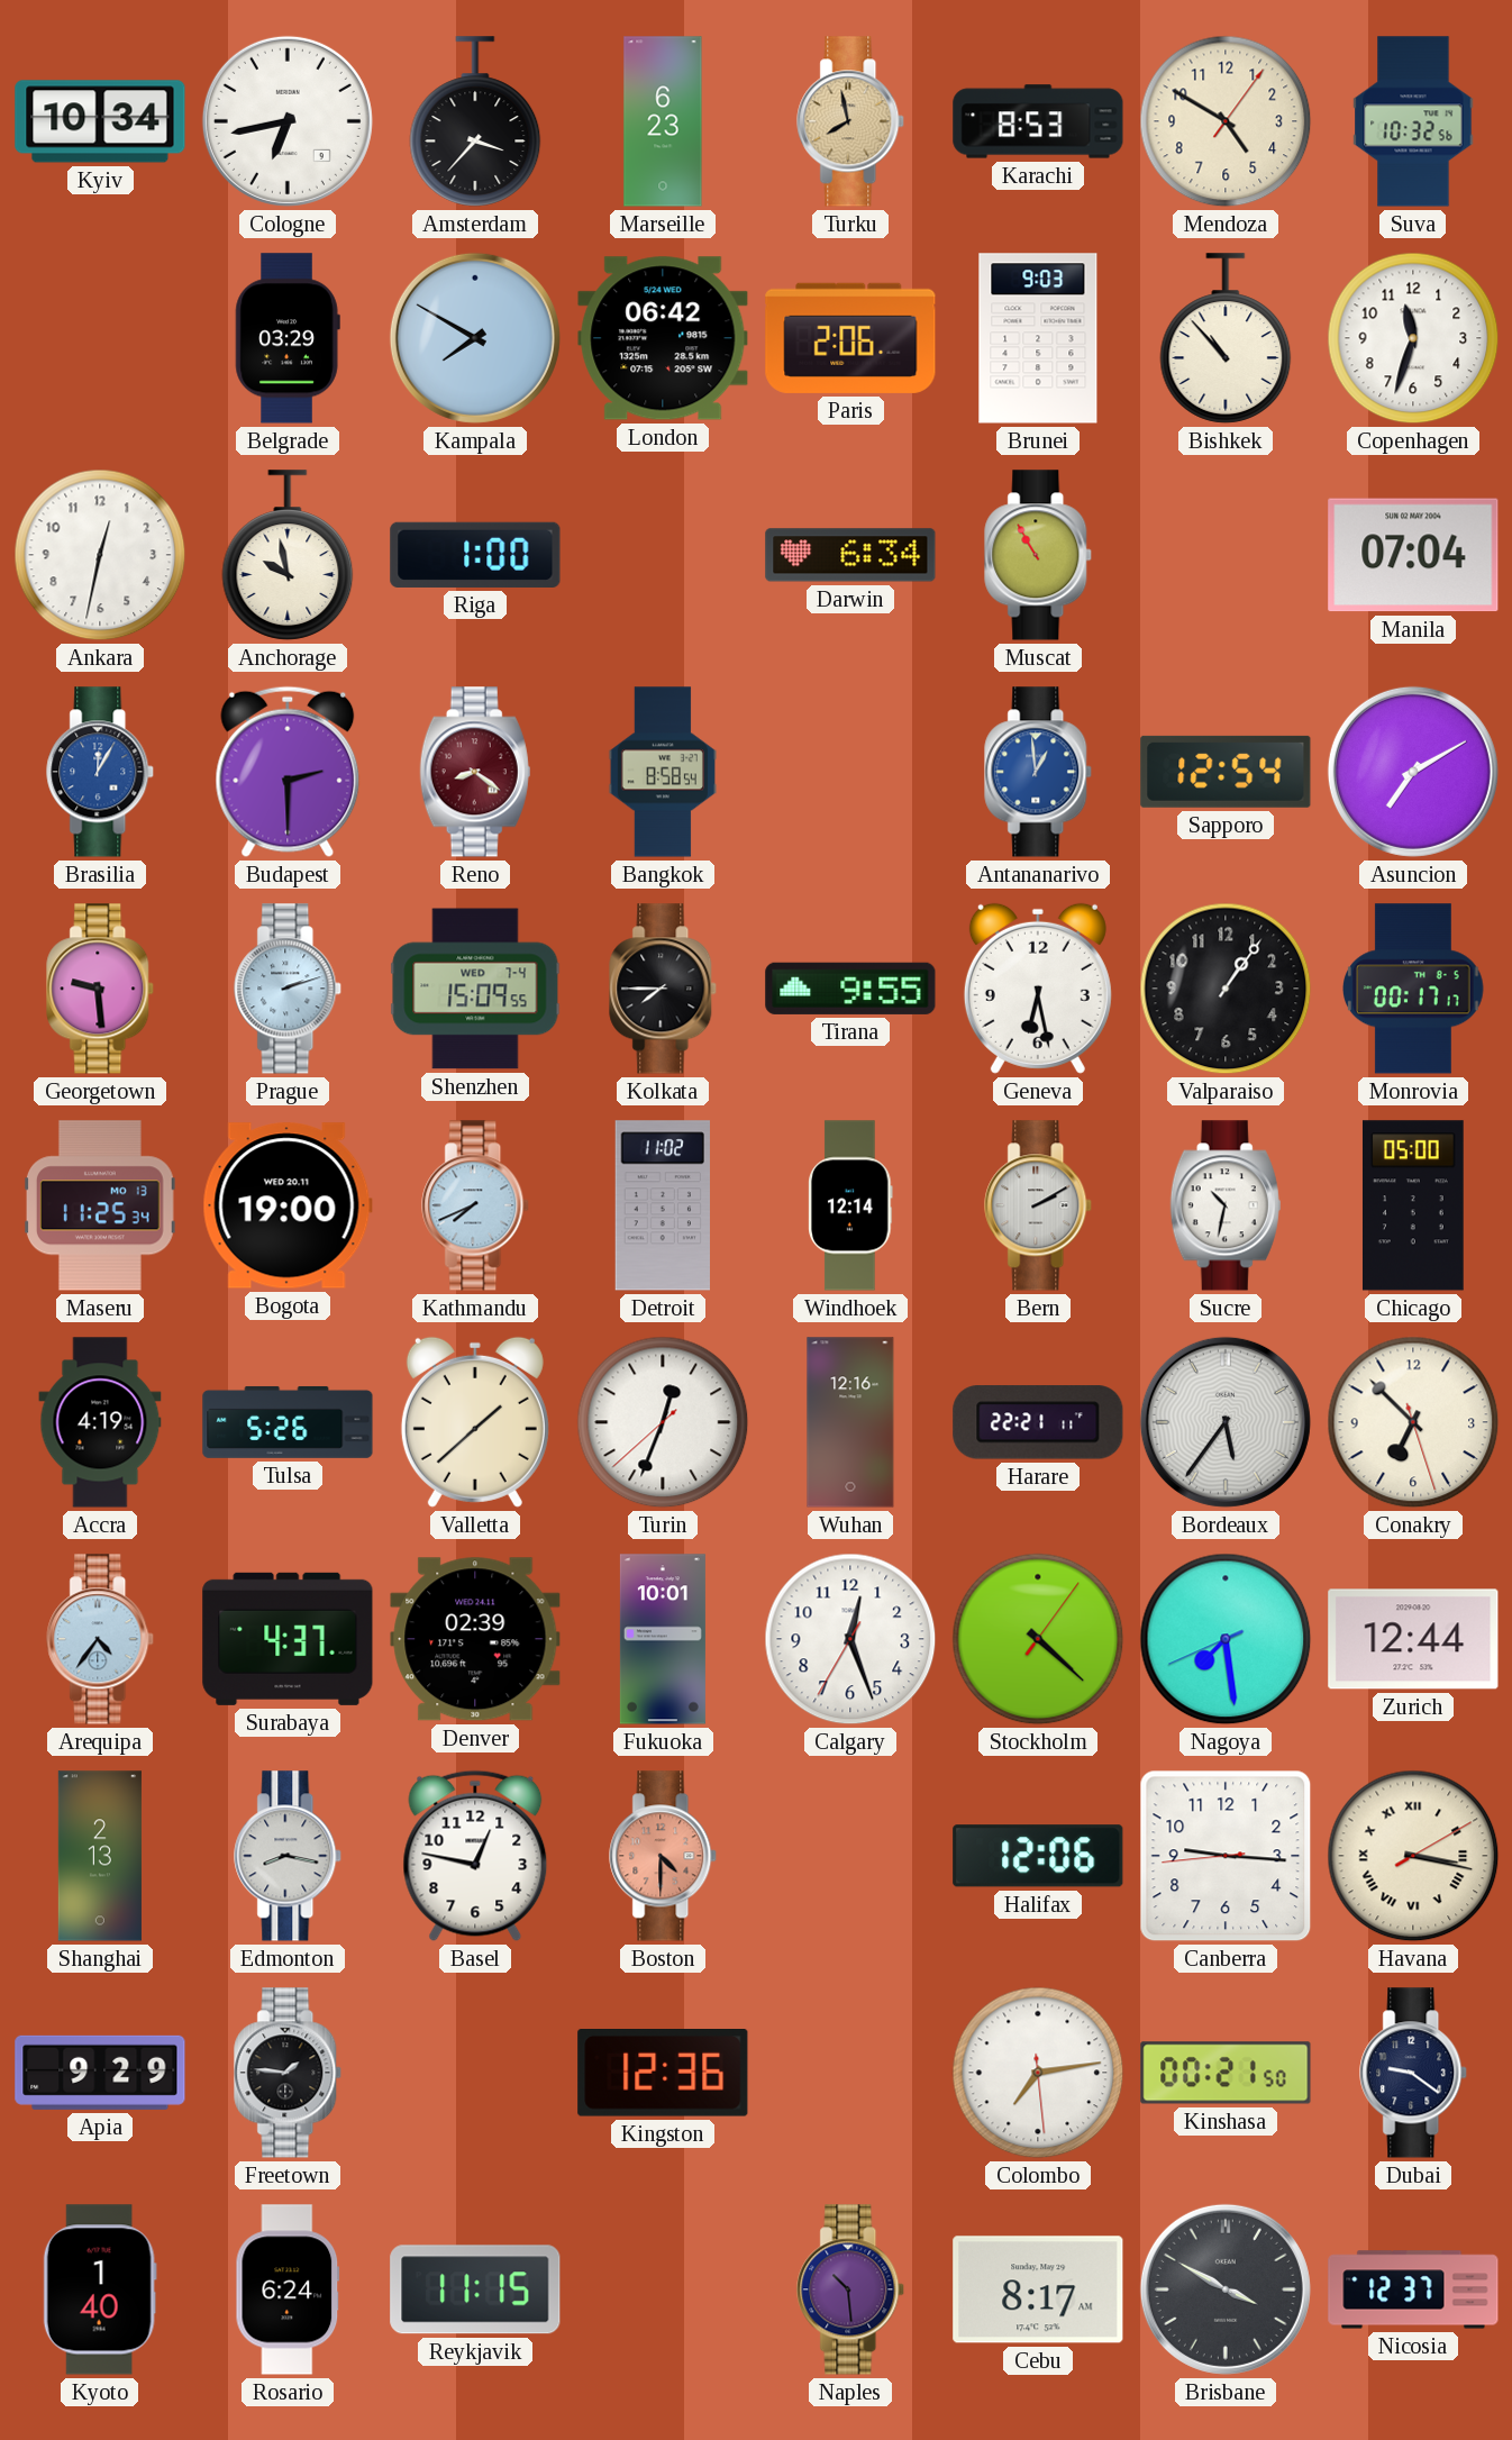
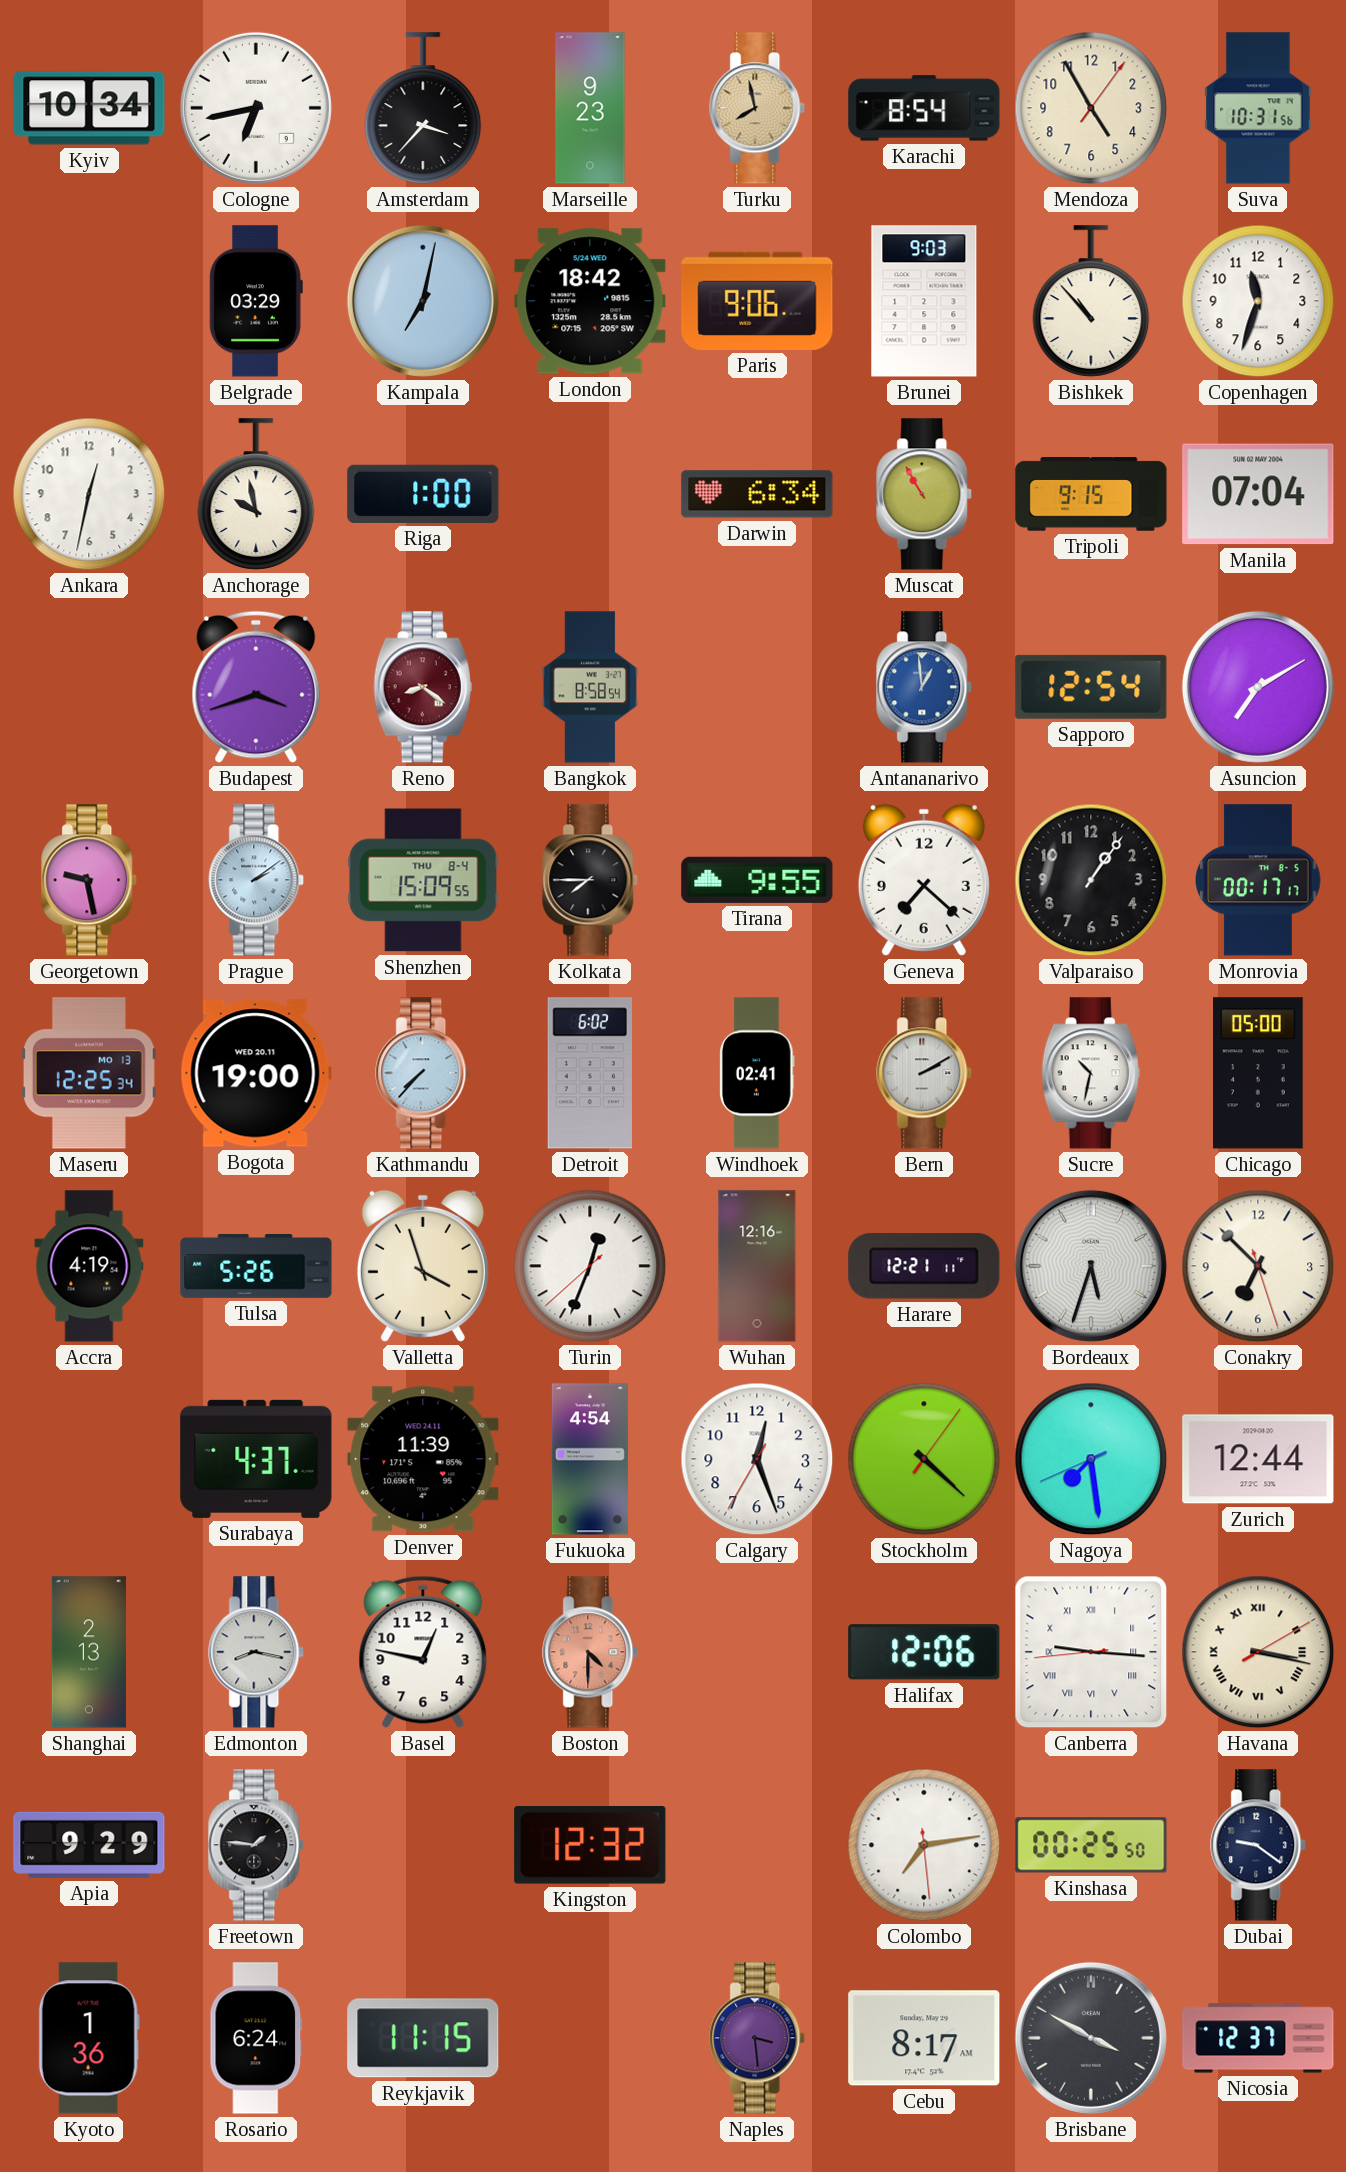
Marseille: 6:23 -> 9:23 (590, 108)
Karachi: 8:53 -> 8:54 (924, 108)
Mendoza: 4:50 -> 4:55 (1091, 108)
Suva: 10:32 -> 10:31 (1258, 108)
Kampala: 7:50 -> 7:02 (423, 301)
London: 06:42 -> 18:42 (590, 301)
Paris: 2:06 -> 9:06 (757, 301)
Tripoli: none -> 9:15 (1091, 494)
Brasilia: 12:05 -> none (101, 772)
Budapest: 2:30 -> 3:42 (256, 687)
Georgetown: 9:29 -> 9:28 (90, 880)
Prague: 2:12 -> 2:09 (257, 880)
Shenzhen date: WED 7-4 -> THU 8-4 (423, 880)
Geneva: 6:28 -> 7:22 (924, 880)
Maseru: 11:25 -> 12:25 (89, 1073)
Kathmandu: 7:41 -> 7:37 (424, 1073)
Detroit: 11:02 -> 6:02 (590, 1073)
Windhoek: 12:14 -> 02:41 (757, 1073)
Valletta: 1:38 -> 3:57 (423, 1266)
Harare: 22:21 -> 12:21 (924, 1266)
Bordeaux: 5:36 -> 5:33 (1091, 1266)
Arequipa: 4:36 -> none (101, 1639)
Denver: 02:39 -> 11:39 (423, 1459)
Fukuoka: 10:01 -> 4:54 (590, 1459)
Canberra numerals: Arabic -> Roman (1091, 1652)
Kingston: 12:36 -> 12:32 (590, 1846)
Kinshasa: 00:21 -> 00:25 (1091, 1845)
Kyoto: 1:40 -> 1:36 (89, 2038)
Naples: 10:29 -> 3:29 (758, 2038)
